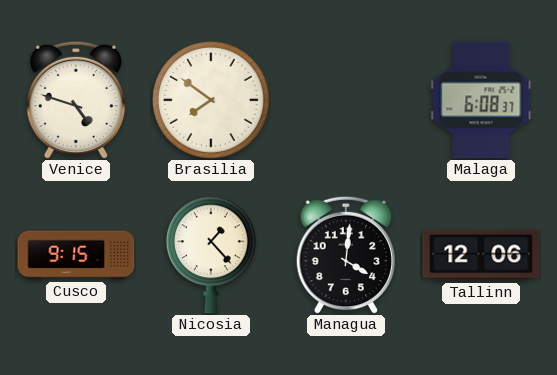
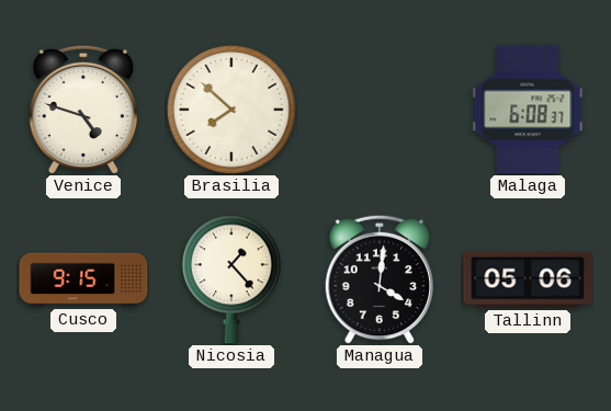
Brasilia: 7:51 -> 7:52 (231, 110)
Tallinn: 12:06 -> 05:06 (528, 279)
